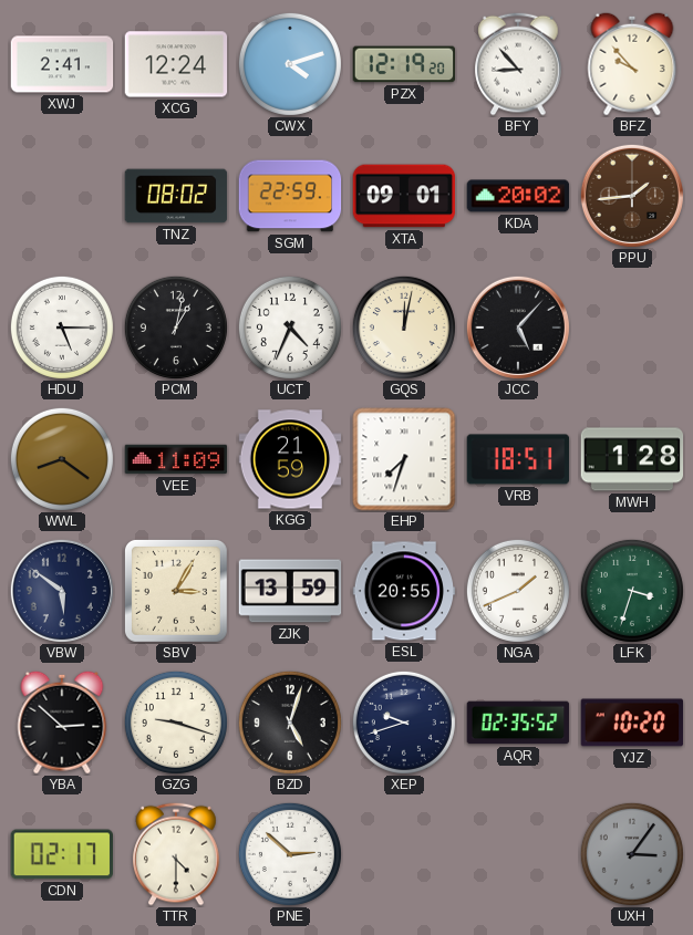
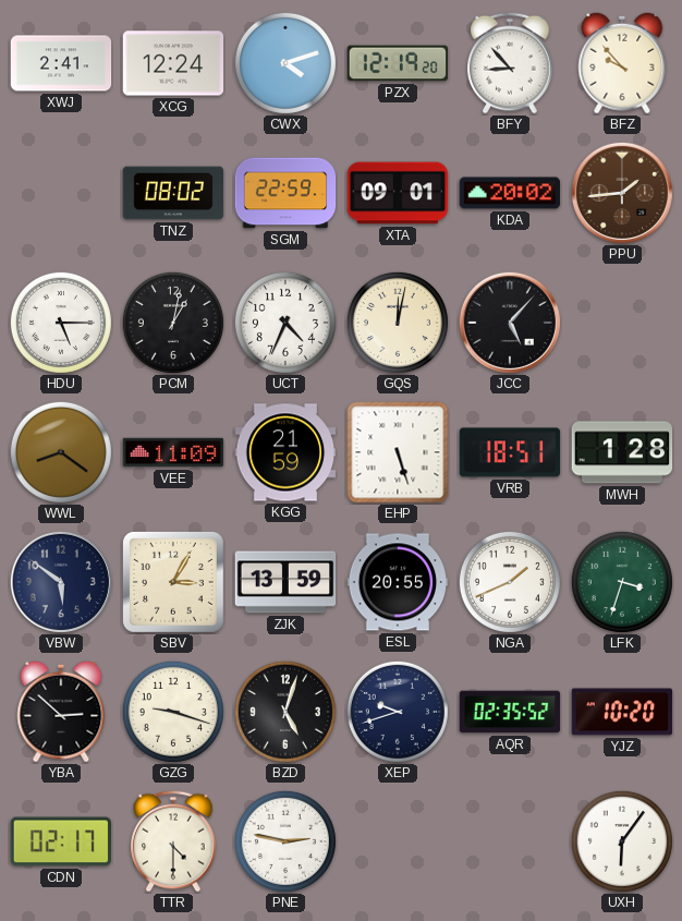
EHP: 7:33 -> 5:27 (398, 452)
PNE: 2:52 -> 2:47 (285, 841)
UXH: 3:06 -> 6:06 (622, 841)
UXH dial: grey -> white (622, 841)
